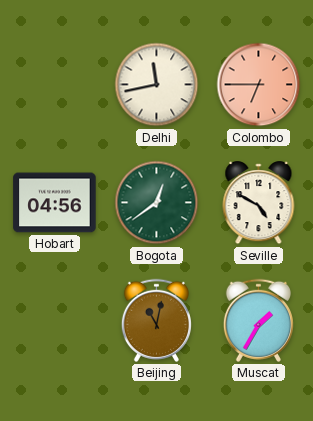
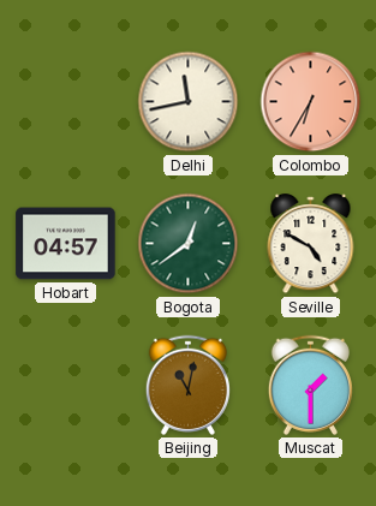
Colombo: 6:45 -> 6:35 (311, 102)
Hobart: 04:56 -> 04:57 (66, 244)
Muscat: 1:35 -> 1:30 (310, 385)
